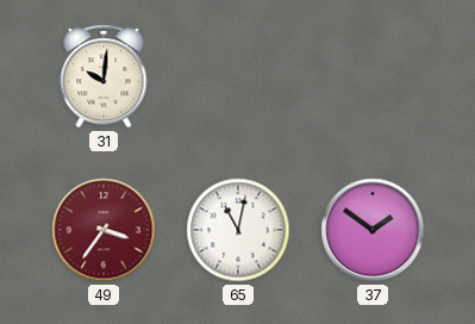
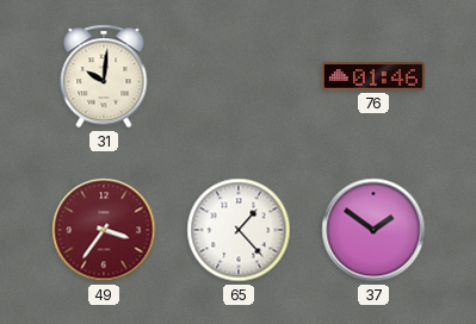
76: none -> 01:46 (373, 76)
65: 11:02 -> 1:23 (239, 230)
